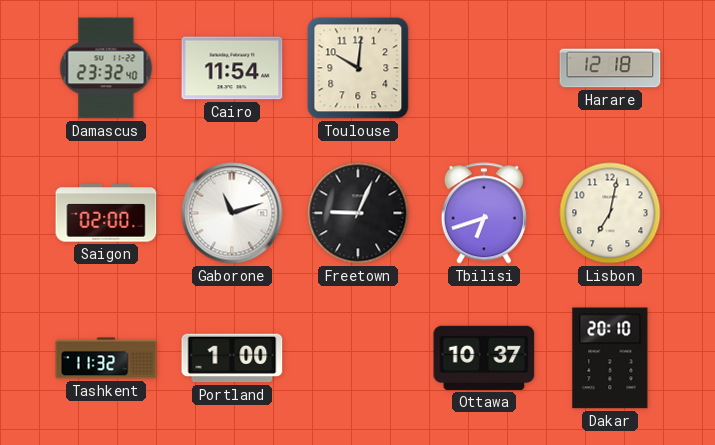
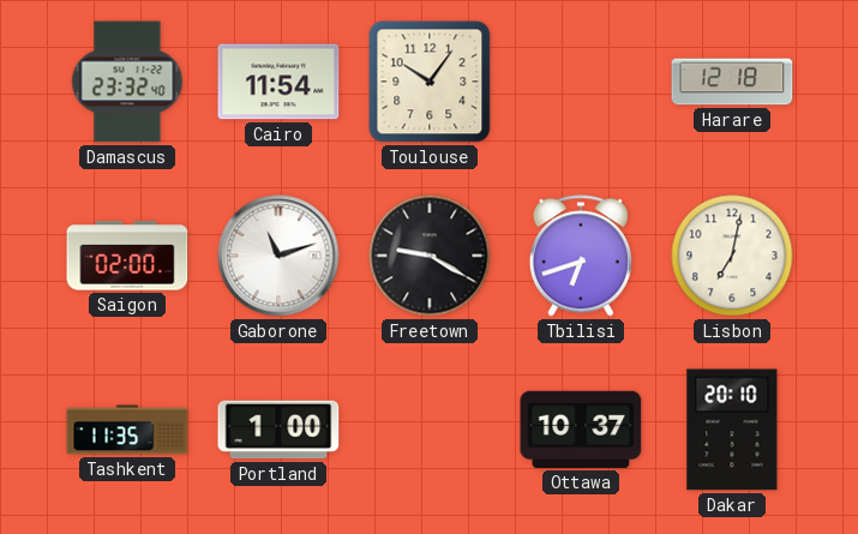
Toulouse: 10:01 -> 10:06 (430, 82)
Freetown: 9:04 -> 9:20 (430, 256)
Tashkent: 11:32 -> 11:35 (127, 430)
